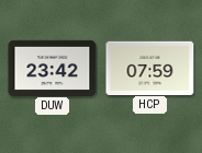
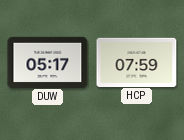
DUW: 23:42 -> 05:17 (48, 62)
